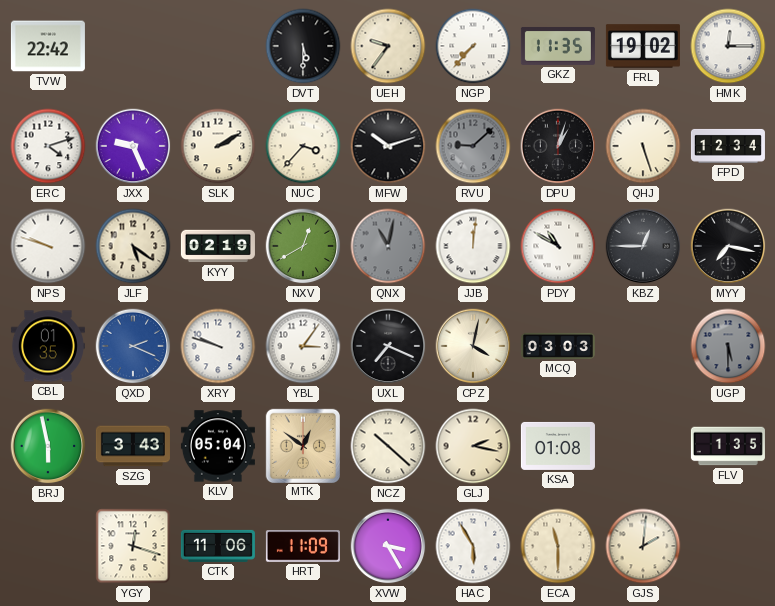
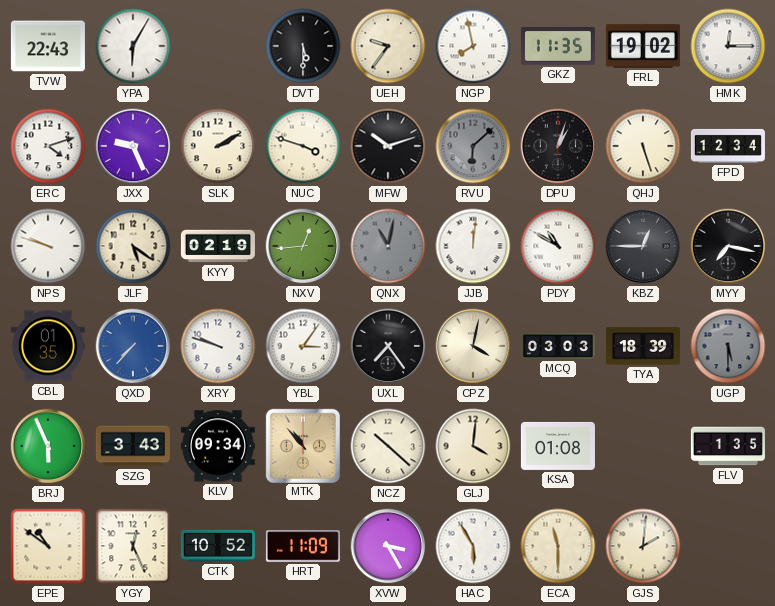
TVW: 22:42 -> 22:43 (48, 46)
YPA: none -> 6:05 (133, 46)
NGP: 7:37 -> 7:58 (473, 46)
NUC: 3:37 -> 3:48 (303, 146)
RVU: 9:08 -> 6:08 (473, 146)
NXV: 12:40 -> 12:44 (303, 246)
QXD: 2:19 -> 7:37 (133, 346)
UXL: 7:19 -> 7:24 (388, 346)
TYA: none -> 18:39 (643, 346)
BRJ: 5:58 -> 5:56 (48, 446)
KLV: 05:04 -> 09:34 (218, 446)
MTK: 12:51 -> 10:53 (302, 445)
GLJ: 2:17 -> 4:01 (473, 446)
EPE: none -> 10:51 (48, 546)
YGY: 12:18 -> 12:26 (133, 546)
CTK: 11:06 -> 10:52 (218, 546)
